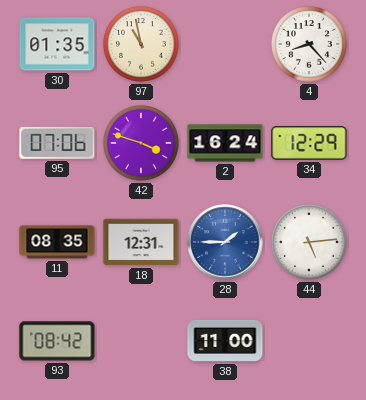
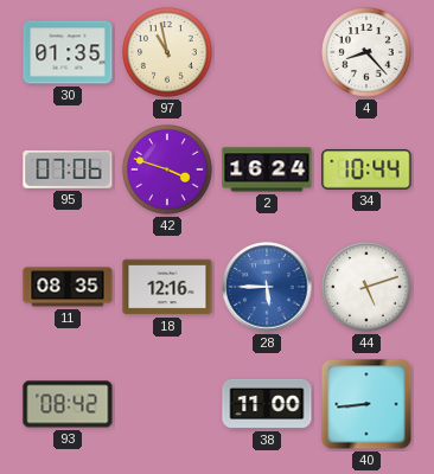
34: 12:29 -> 10:44 (366, 169)
18: 12:31 -> 12:16 (167, 287)
28: 1:45 -> 5:45 (267, 287)
44: 5:14 -> 5:12 (368, 288)
40: none -> 8:44 (366, 404)
